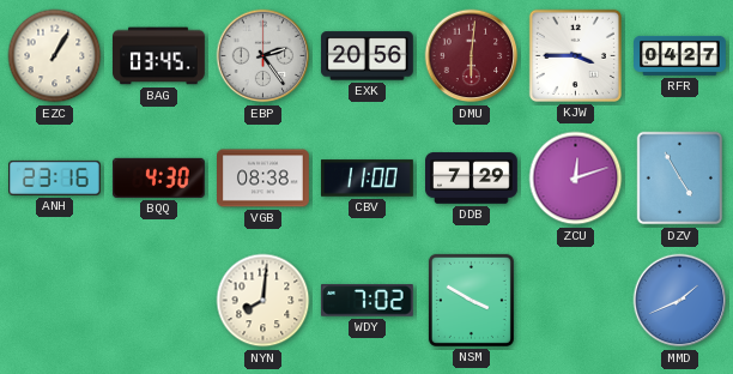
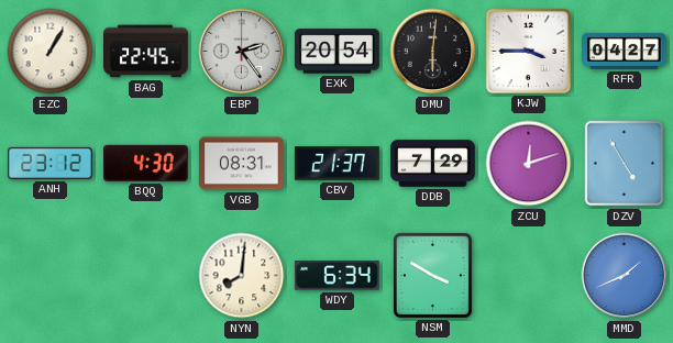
BAG: 03:45 -> 22:45 (146, 52)
EXK: 20:56 -> 20:54 (336, 52)
DMU dial: burgundy -> black (433, 52)
ANH: 23:16 -> 23:12 (51, 163)
VGB: 08:38 -> 08:31 (242, 164)
CBV: 11:00 -> 21:37 (338, 164)
WDY: 7:02 -> 6:34 (336, 276)
